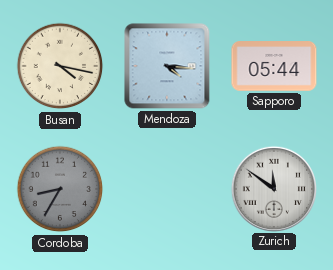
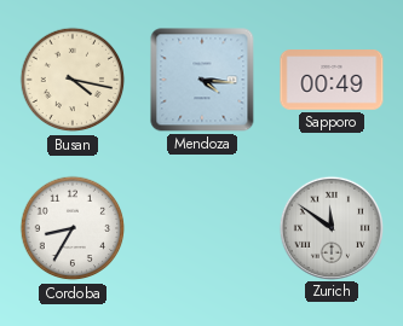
Sapporo: 05:44 -> 00:49 (332, 80)
Cordoba dial: grey -> white (73, 228)
